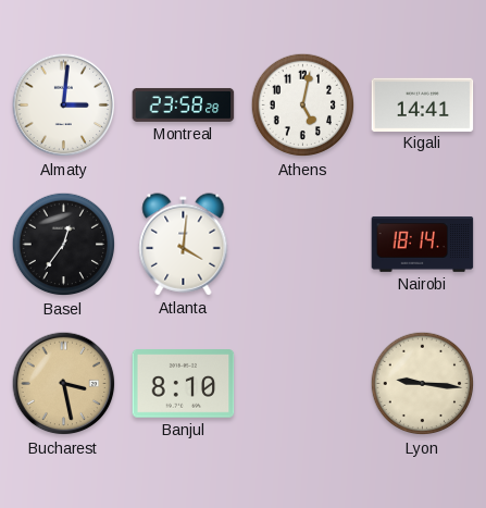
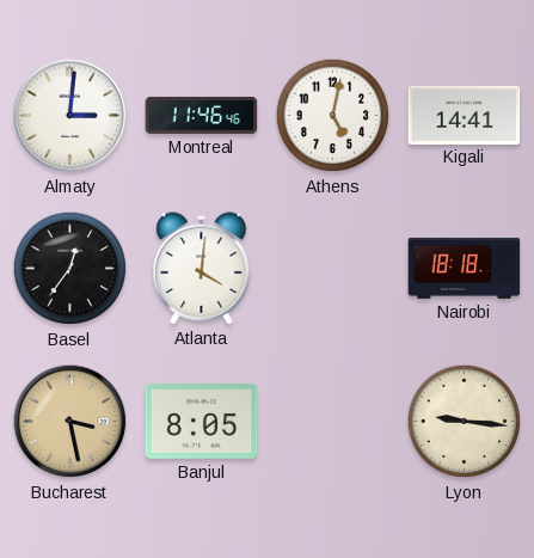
Montreal: 23:58 -> 11:46 (202, 115)
Nairobi: 18:14 -> 18:18 (465, 268)
Banjul: 8:10 -> 8:05 (202, 422)
